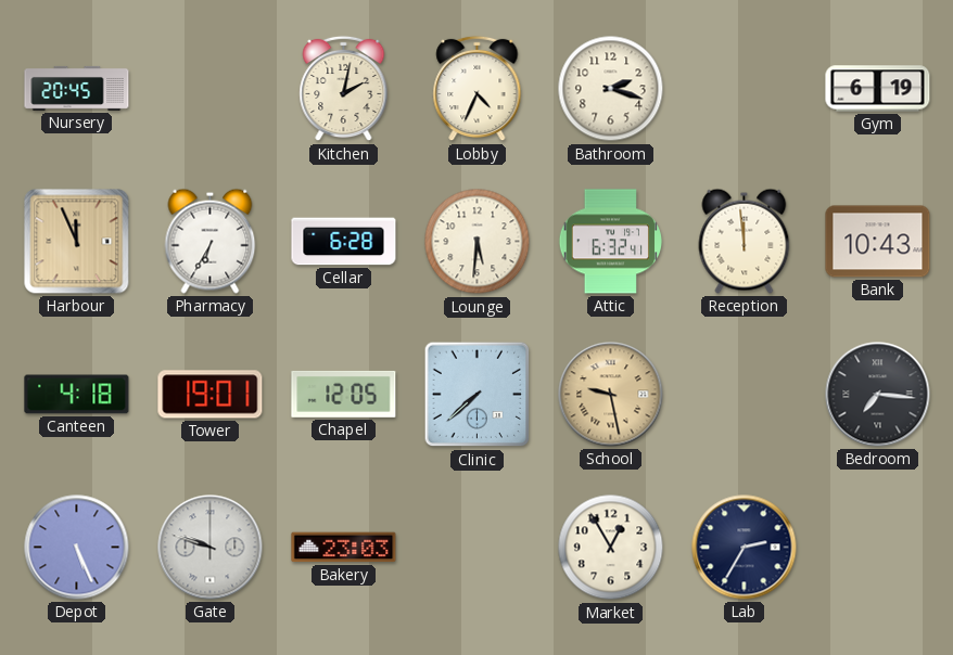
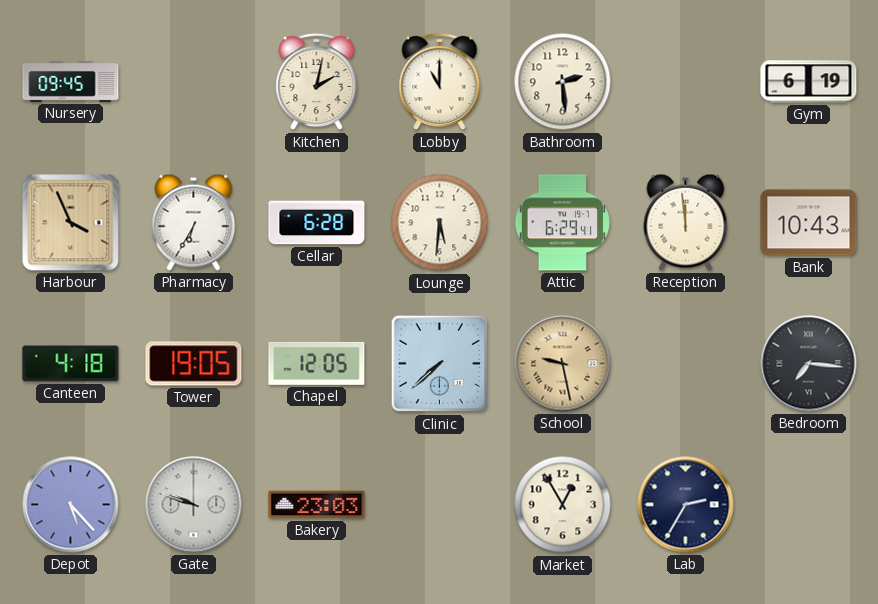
Nursery: 20:45 -> 09:45 (71, 81)
Lobby: 4:34 -> 11:00 (440, 82)
Bathroom: 2:18 -> 2:29 (563, 82)
Harbour: 11:56 -> 3:56 (71, 223)
Attic: 6:32 -> 6:29 (563, 223)
Tower: 19:01 -> 19:05 (194, 364)
Depot: 5:26 -> 5:23 (71, 505)
